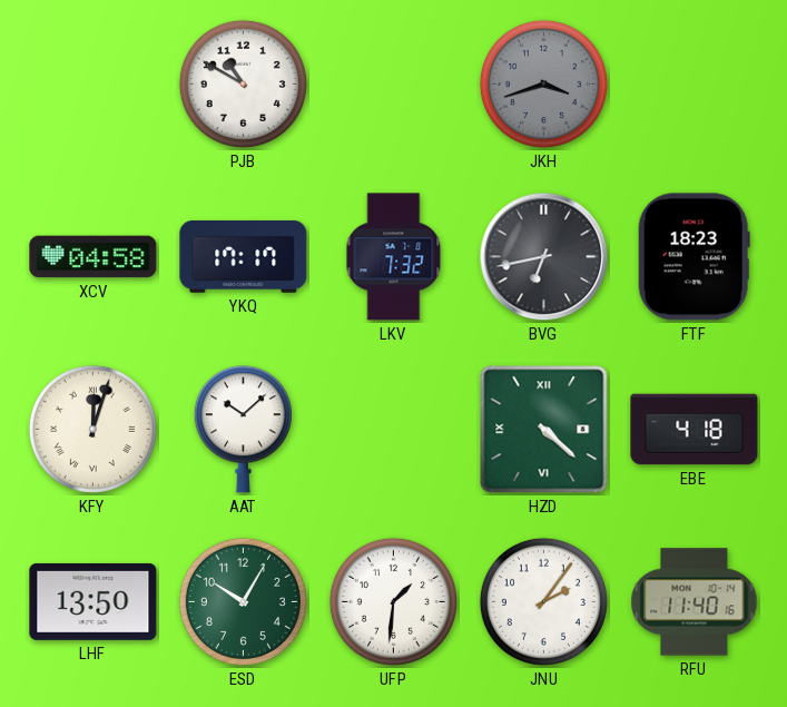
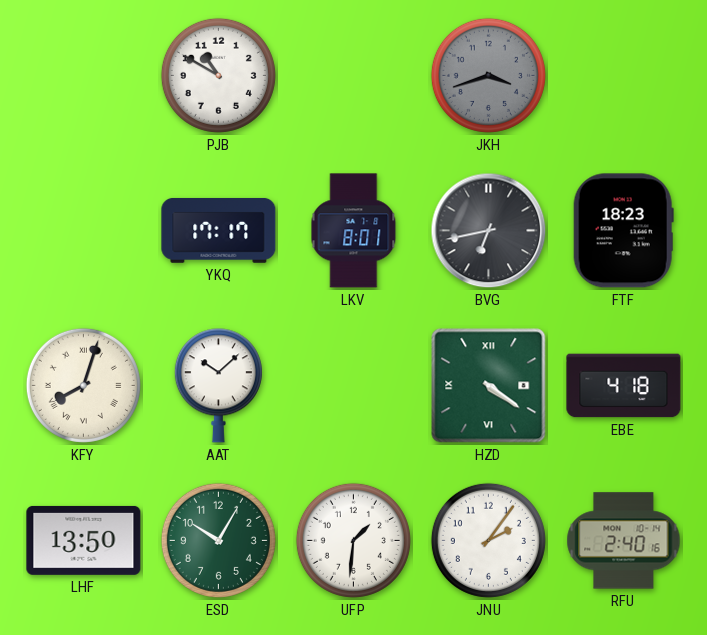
XCV: 04:58 -> none (94, 257)
LKV: 7:32 -> 8:01 (354, 231)
KFY: 12:03 -> 8:03 (83, 385)
HZD: 4:22 -> 4:21 (489, 386)
RFU: 11:40 -> 2:40 (624, 541)
